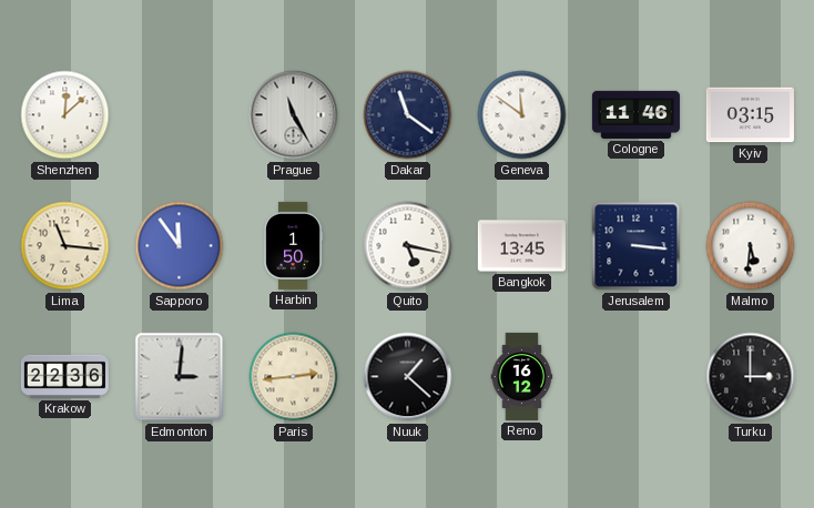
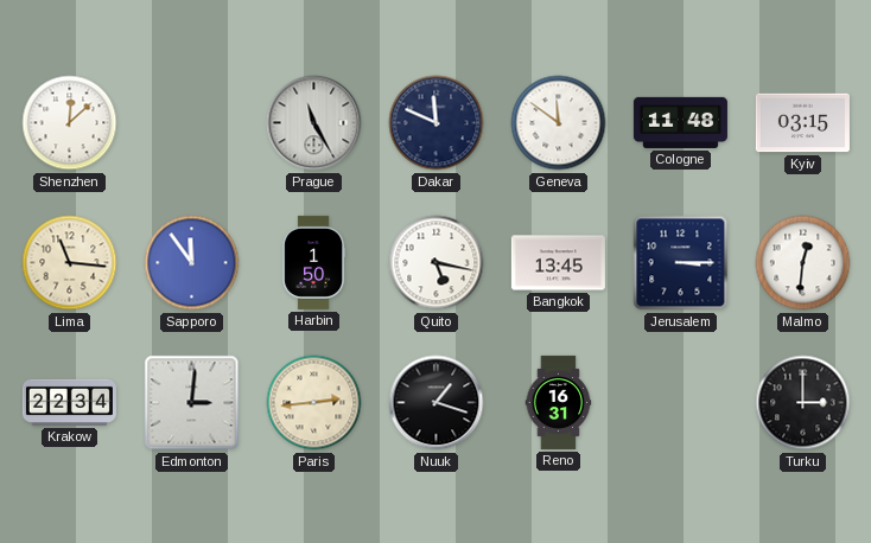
Dakar: 11:21 -> 11:49 (437, 123)
Cologne: 11:46 -> 11:48 (680, 122)
Jerusalem: 3:16 -> 3:15 (681, 263)
Malmo: 5:31 -> 12:31 (803, 263)
Krakow: 22:36 -> 22:34 (69, 402)
Nuuk: 1:22 -> 1:18 (437, 403)
Reno: 16:12 -> 16:31 (559, 402)
